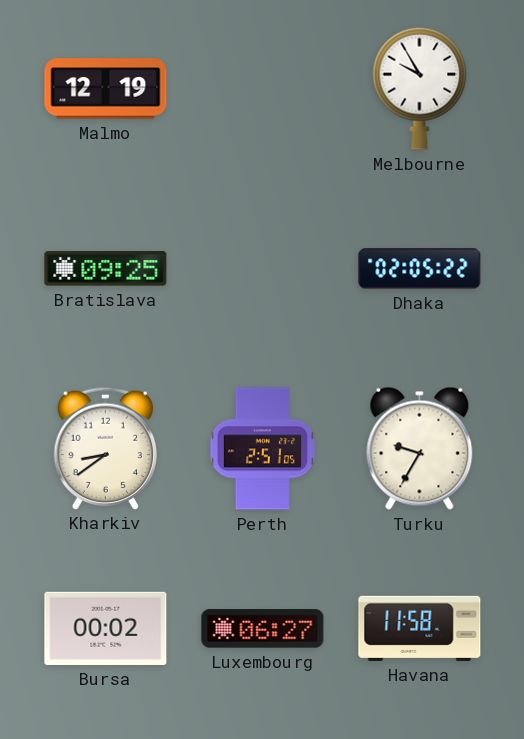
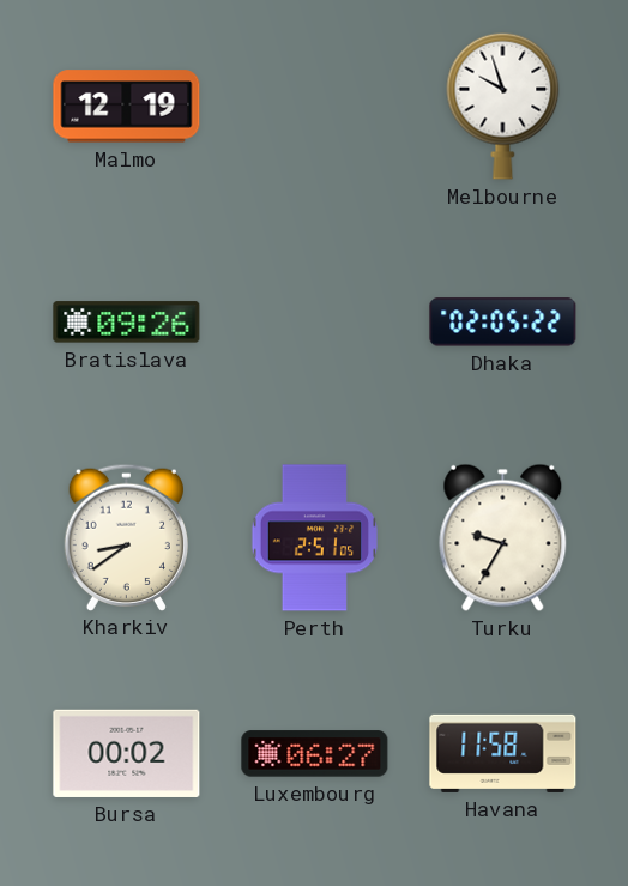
Melbourne: 9:55 -> 9:57 (503, 106)
Bratislava: 09:25 -> 09:26 (127, 323)
